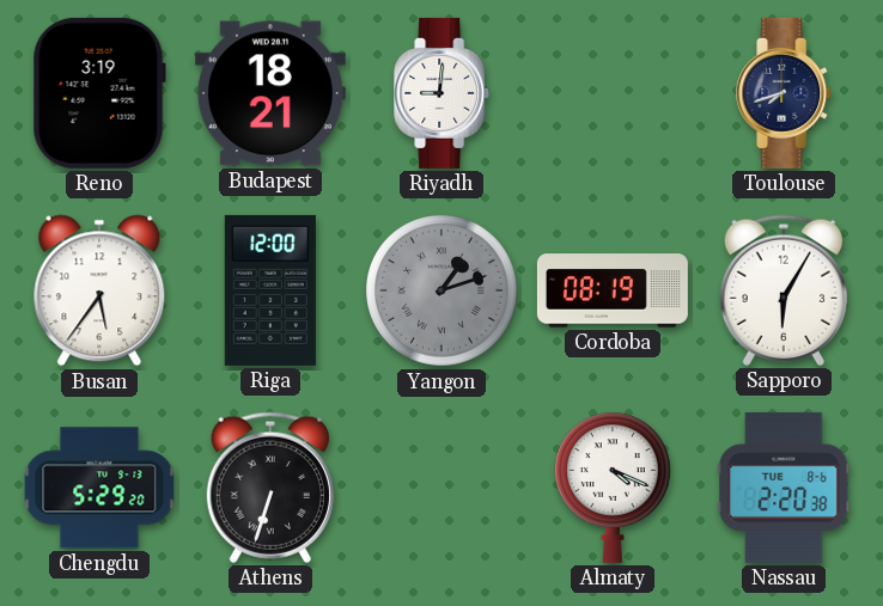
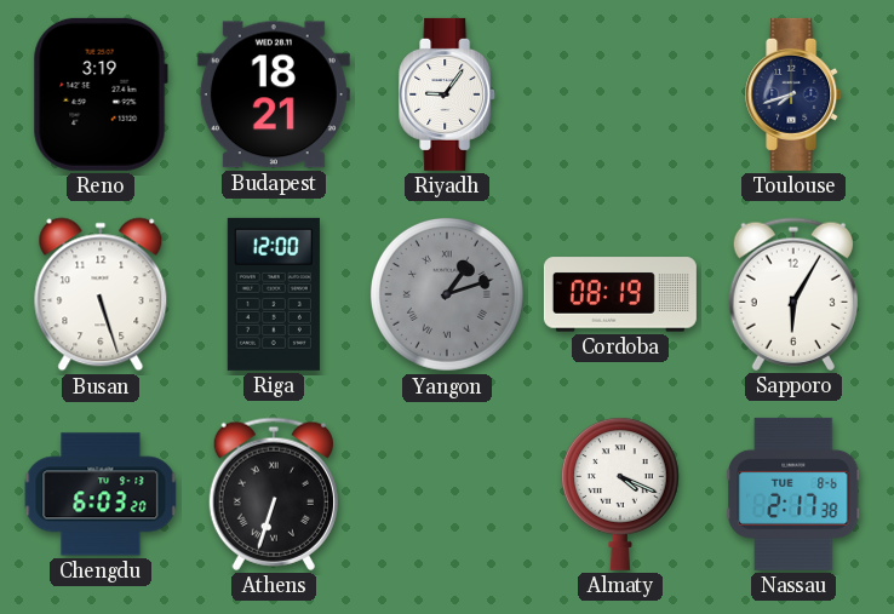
Riyadh: 9:01 -> 9:06 (448, 94)
Busan: 5:36 -> 5:27 (101, 294)
Chengdu: 5:29 -> 6:03 (101, 494)
Nassau: 2:20 -> 2:17 (793, 494)
